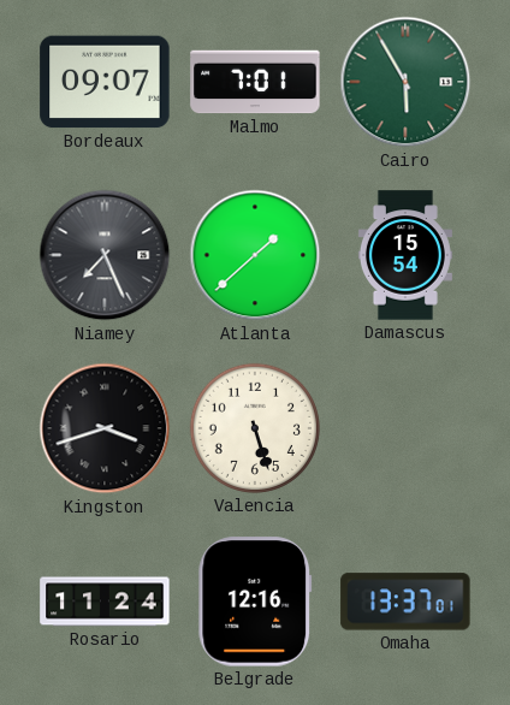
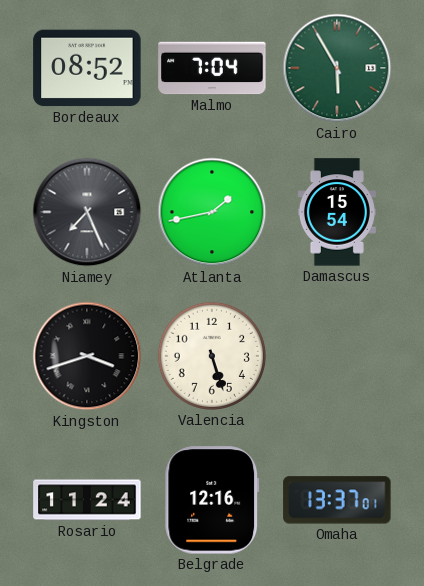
Bordeaux: 09:07 -> 08:52 (87, 68)
Malmo: 7:01 -> 7:04 (212, 68)
Atlanta: 1:38 -> 1:43 (212, 212)
